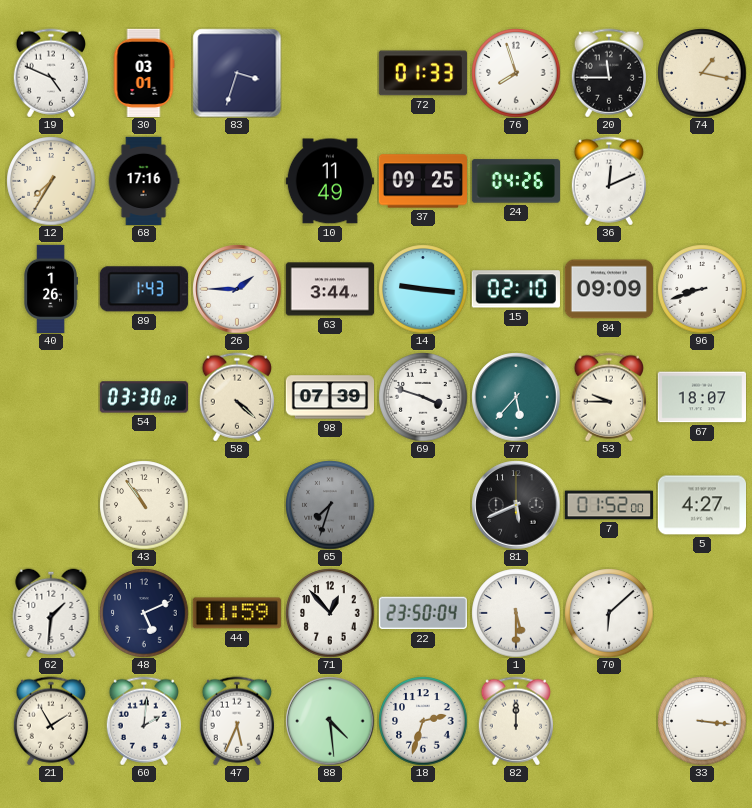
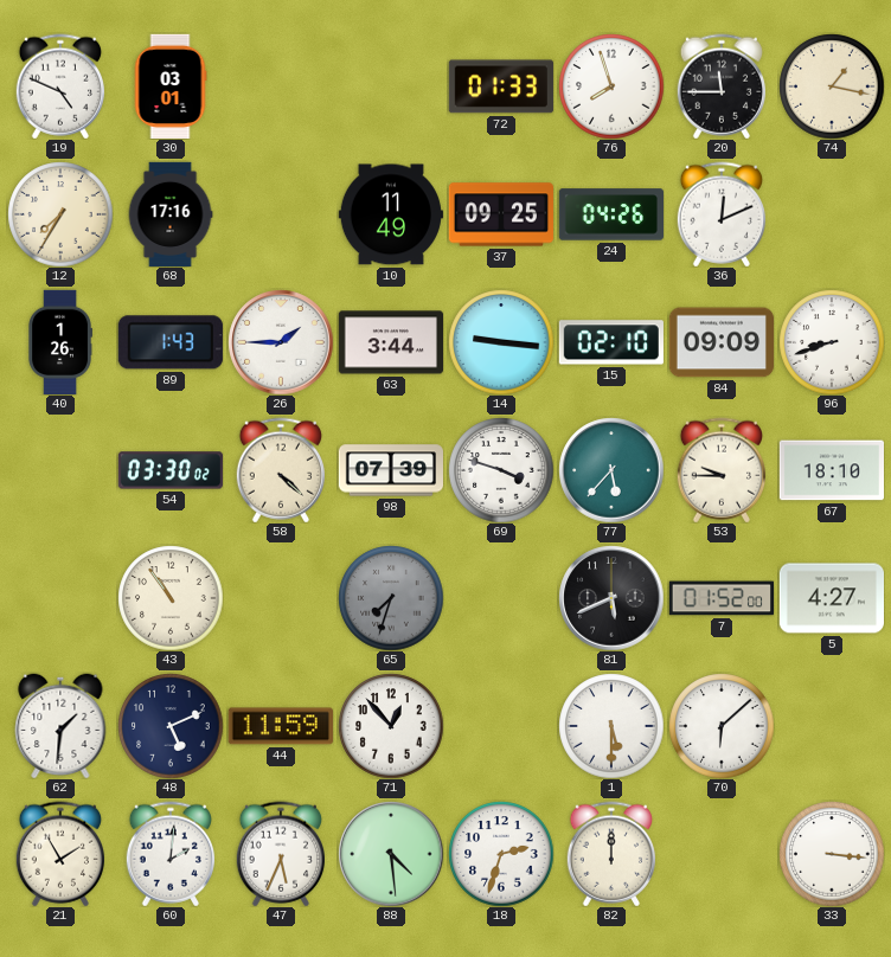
83: 3:33 -> none (237, 73)
67: 18:07 -> 18:10 (831, 470)
22: 23:50 -> none (423, 613)
